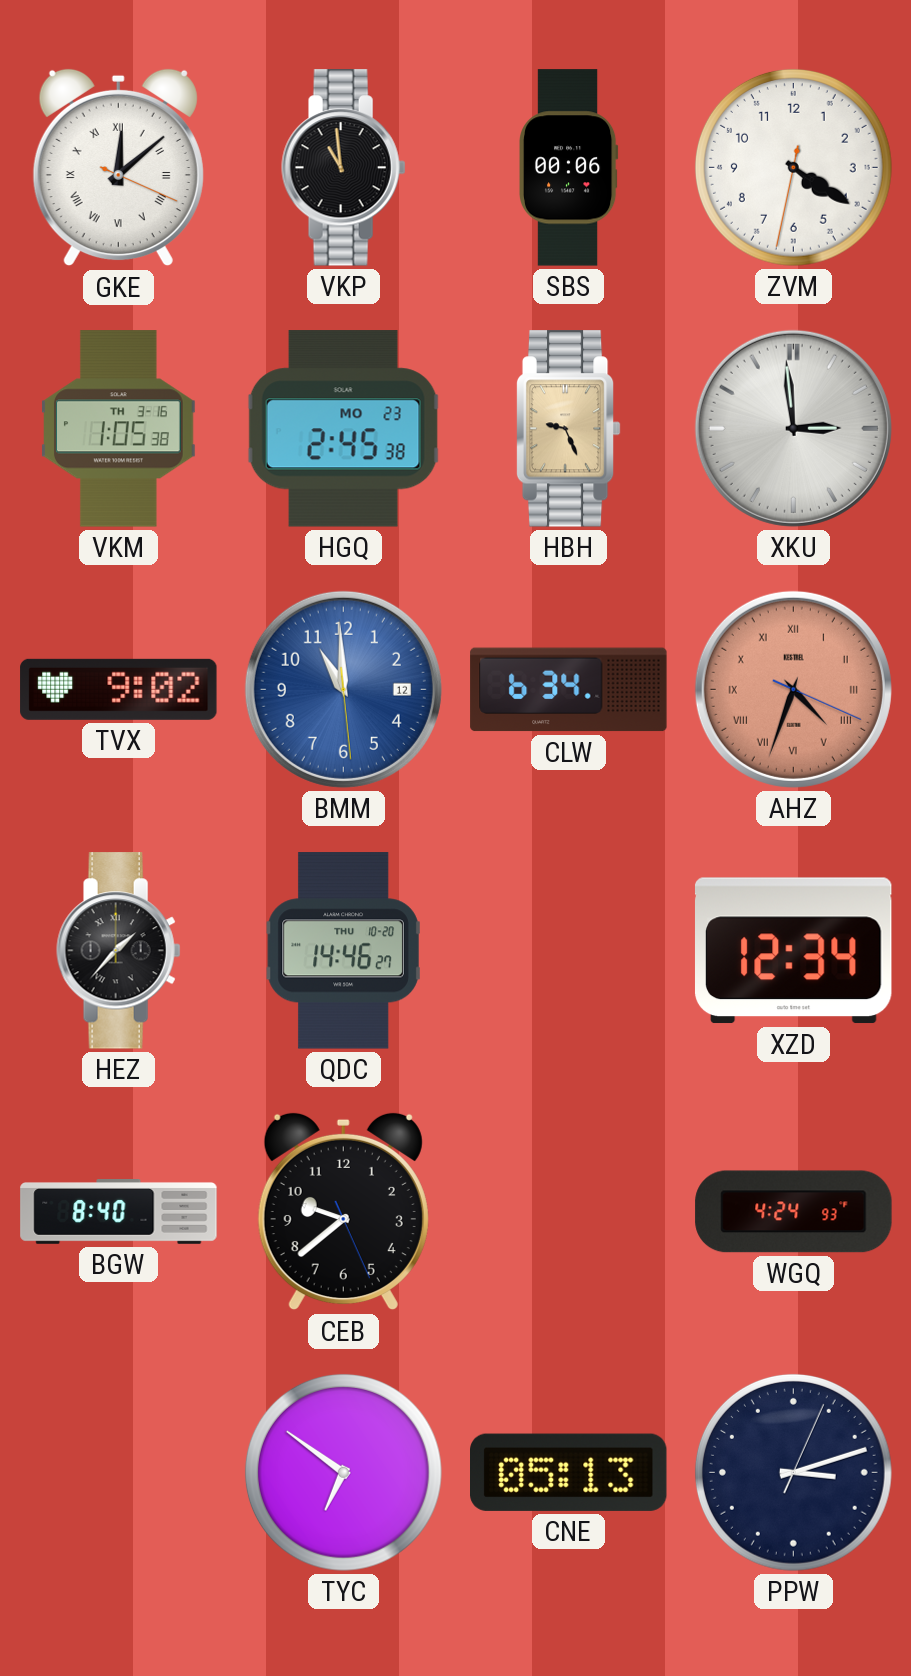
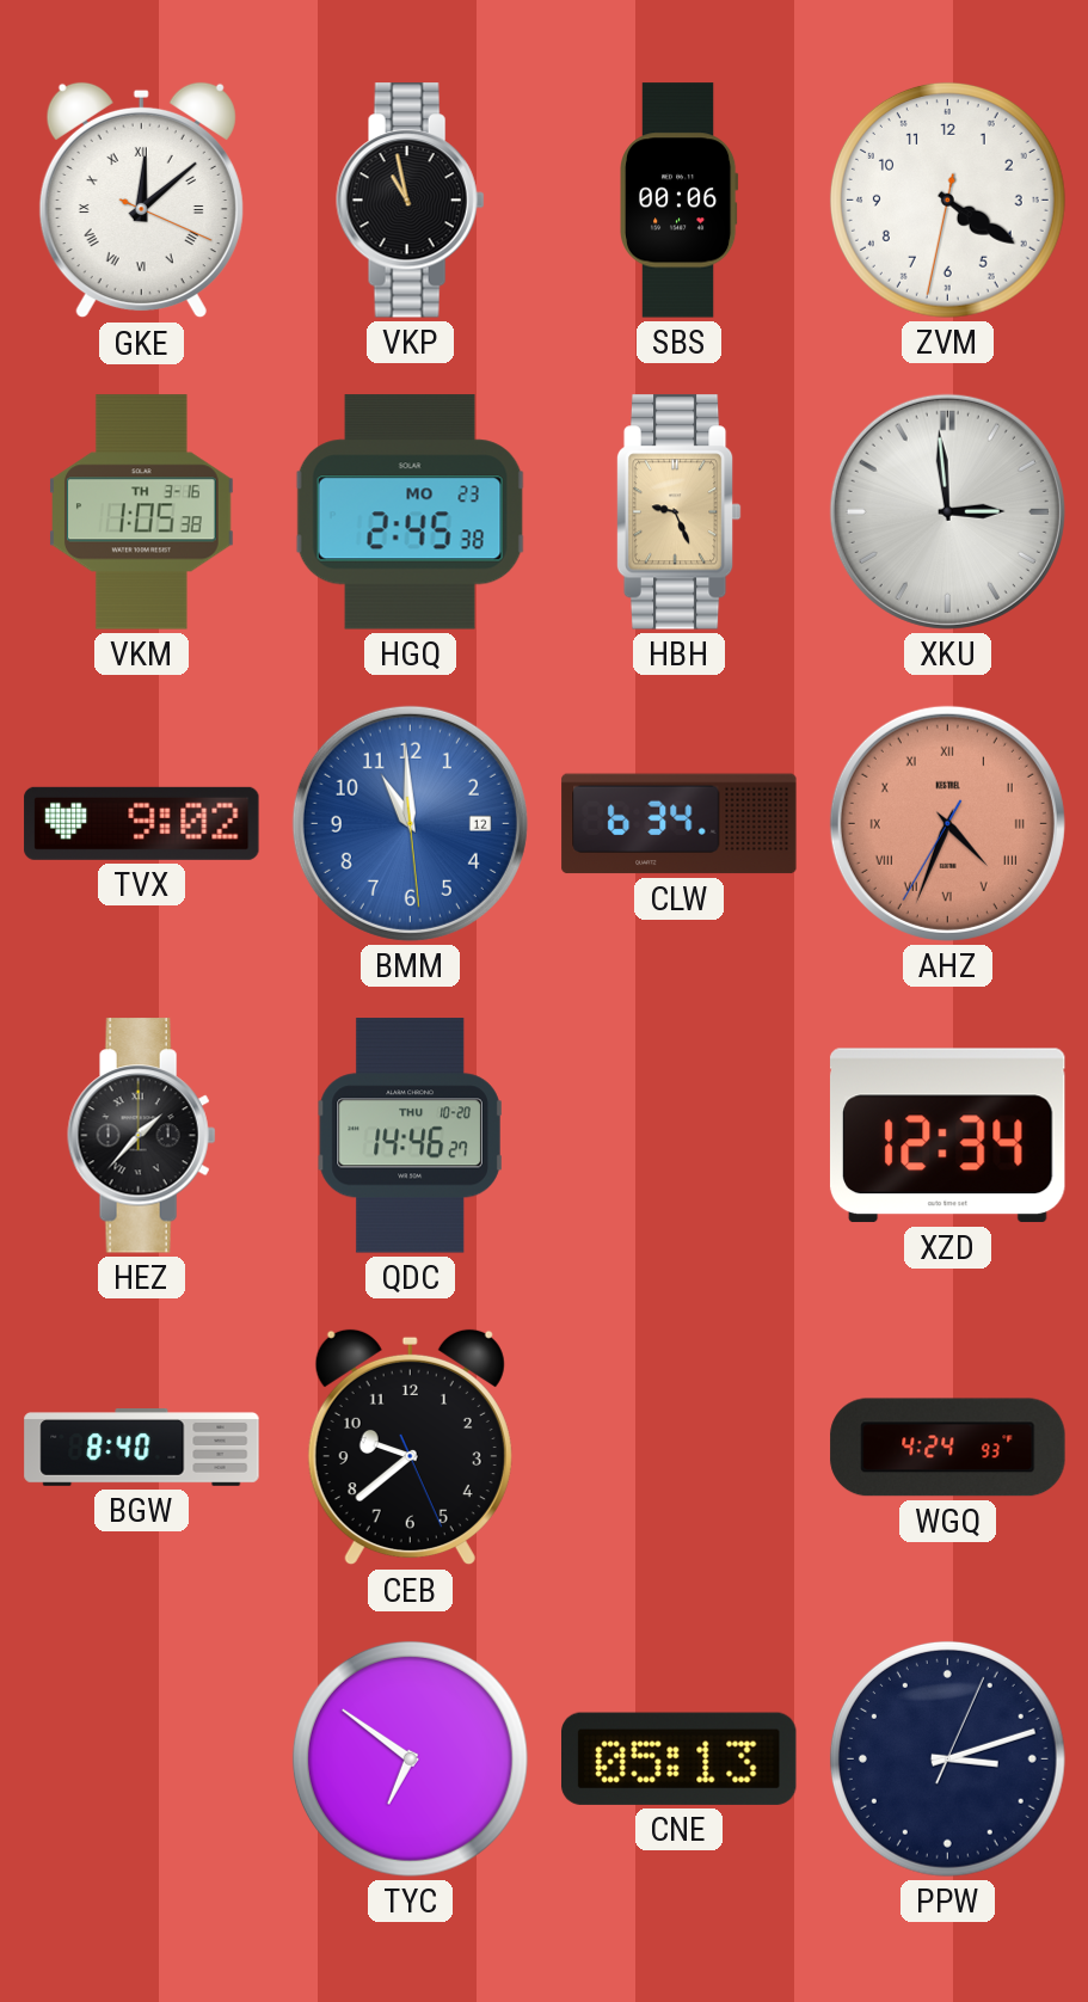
VKP: 10:59 -> 10:58 (411, 201)
AHZ: 4:33:19 -> 4:33:35 (947, 823)
